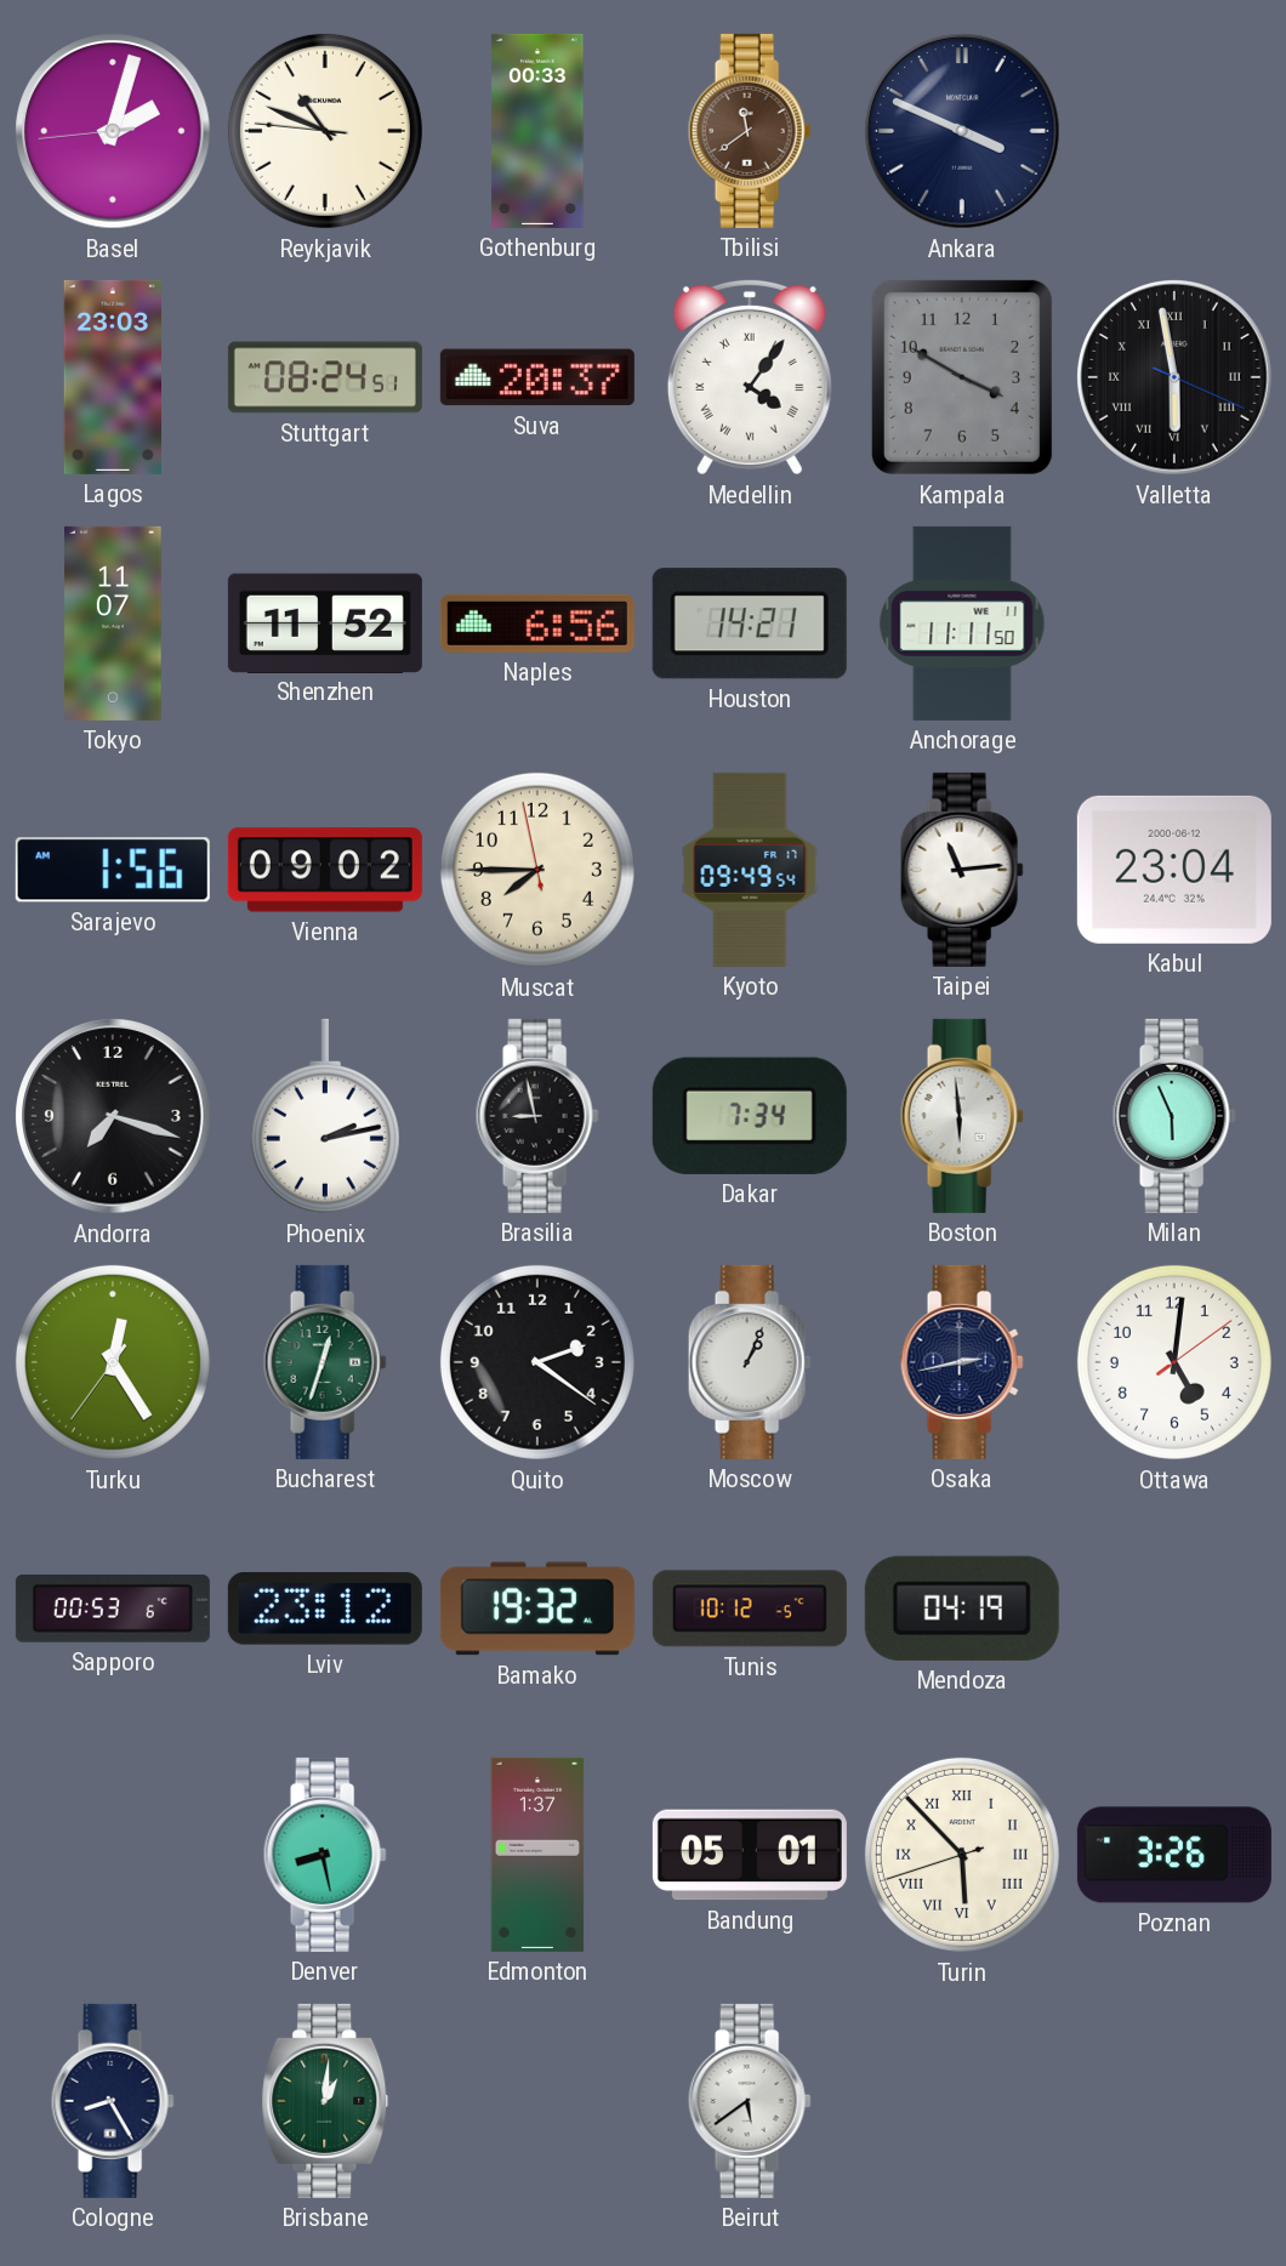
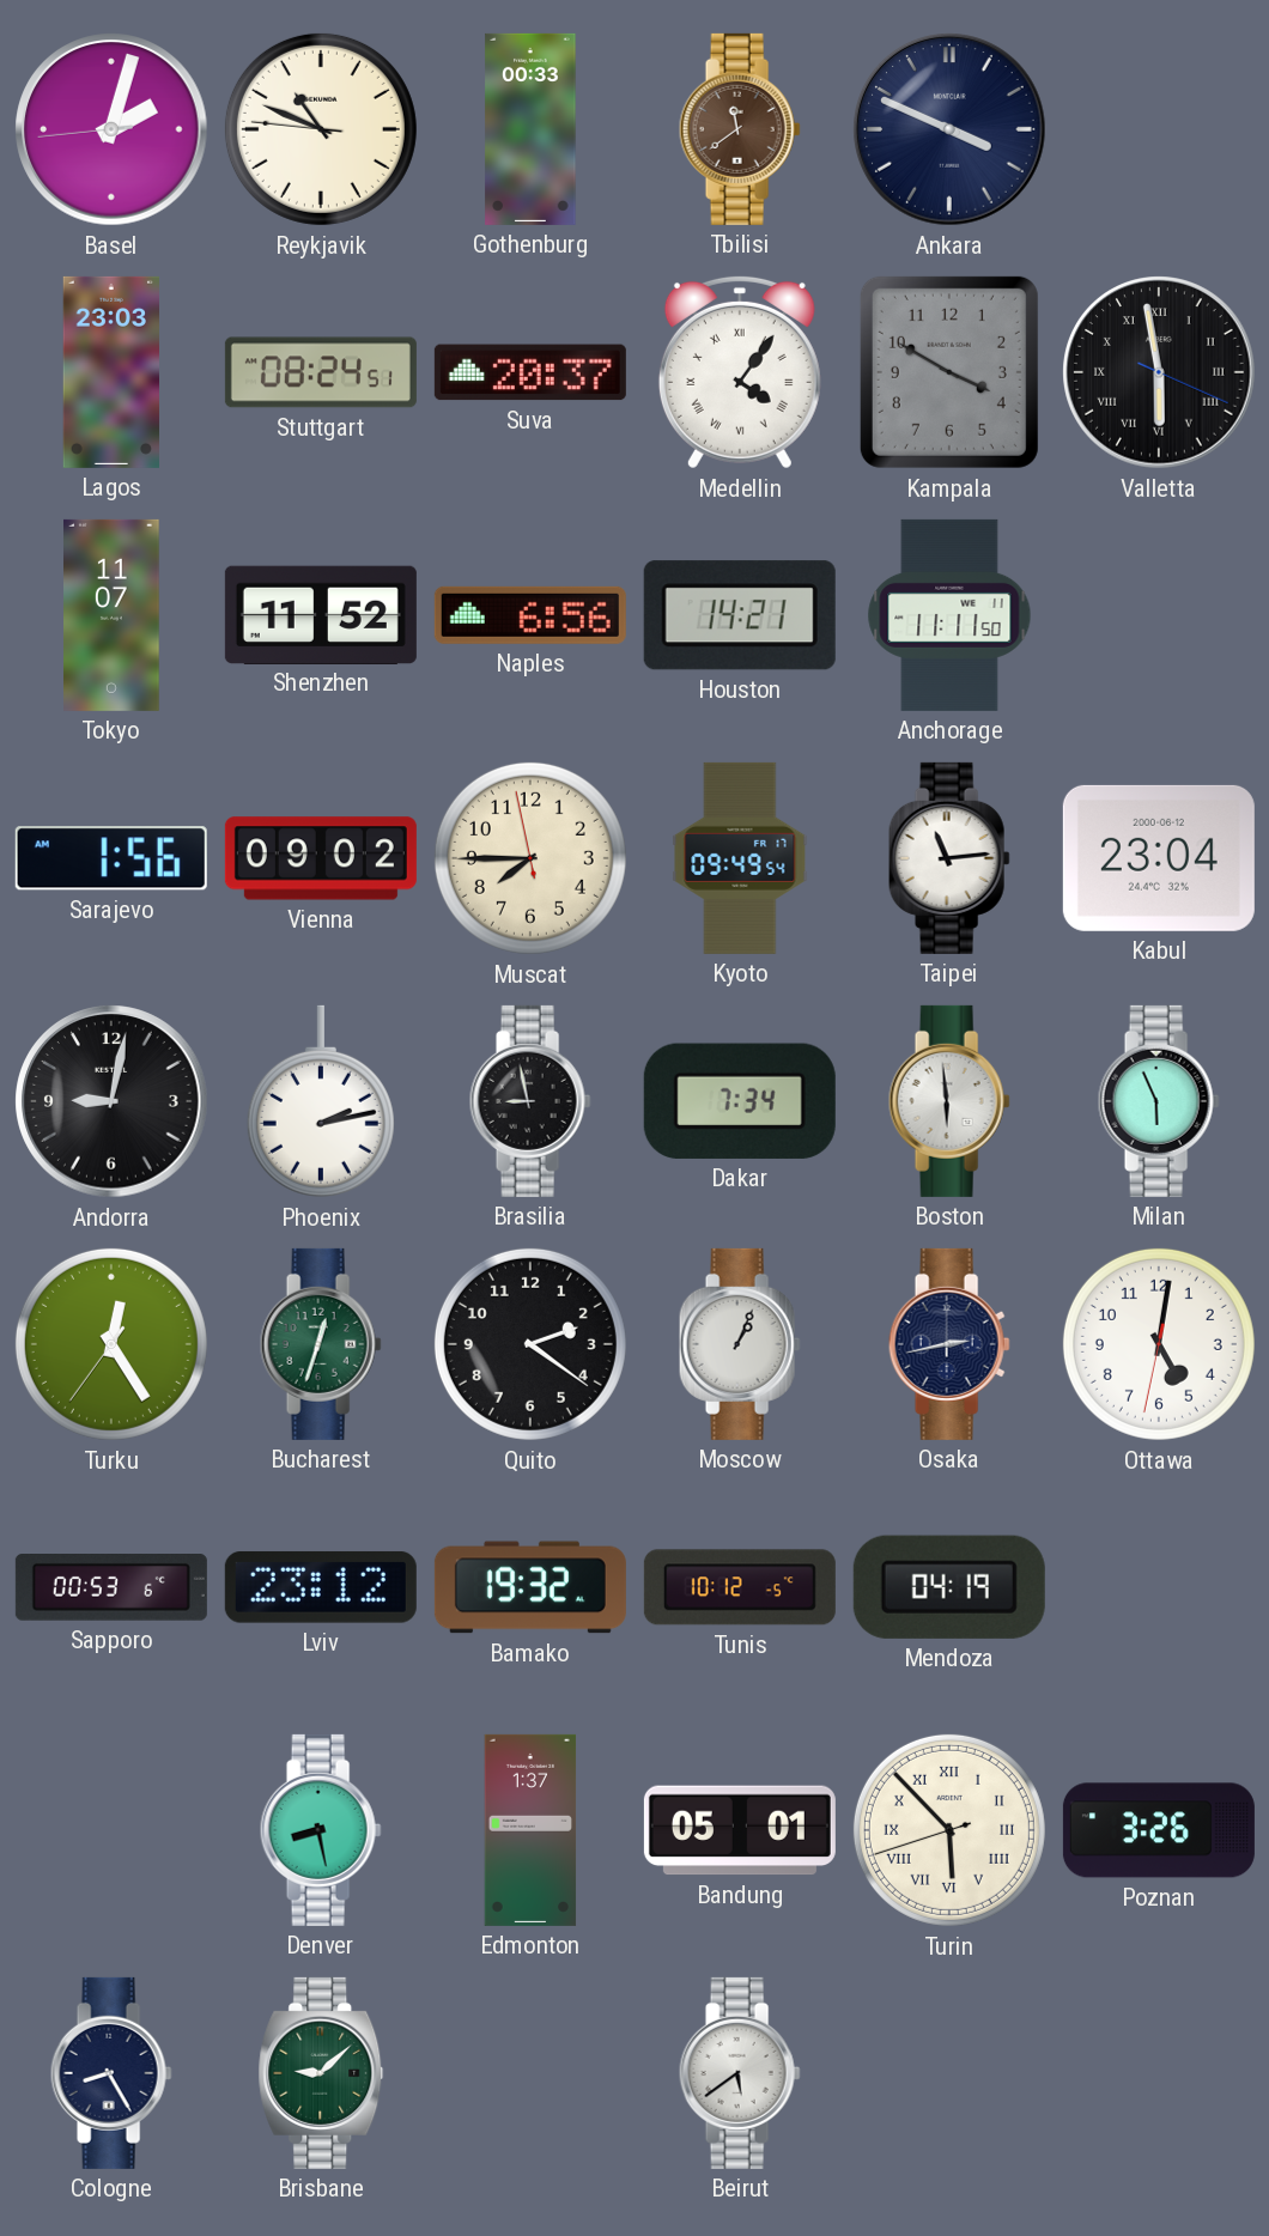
Andorra: 7:18 -> 9:02 (111, 1101)
Ottawa: 5:01:09 -> 5:01:32 (1159, 1344)
Brisbane: 1:01 -> 9:08 (321, 2073)
